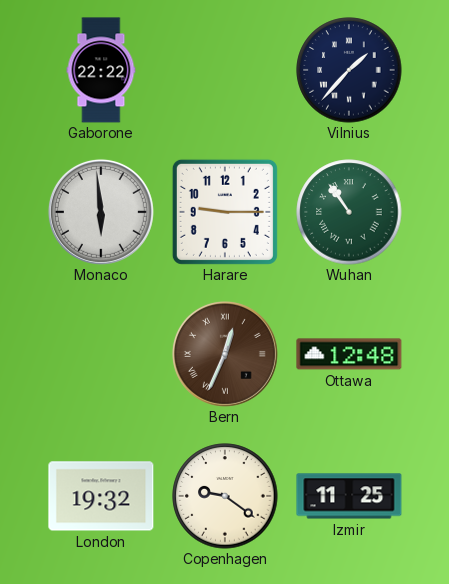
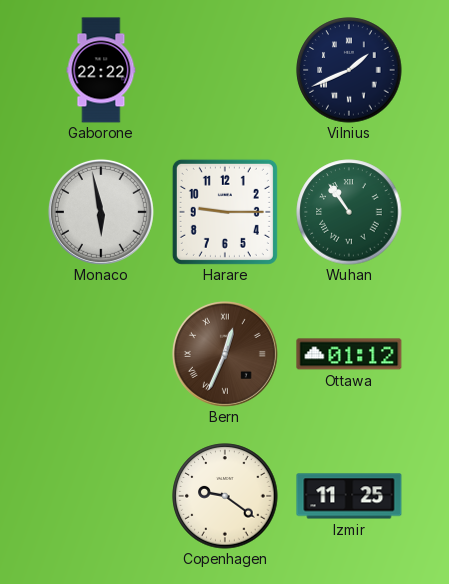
Vilnius: 1:37 -> 1:41 (349, 70)
Monaco: 5:59 -> 5:58 (101, 212)
Ottawa: 12:48 -> 01:12 (349, 354)
London: 19:32 -> none (101, 496)
